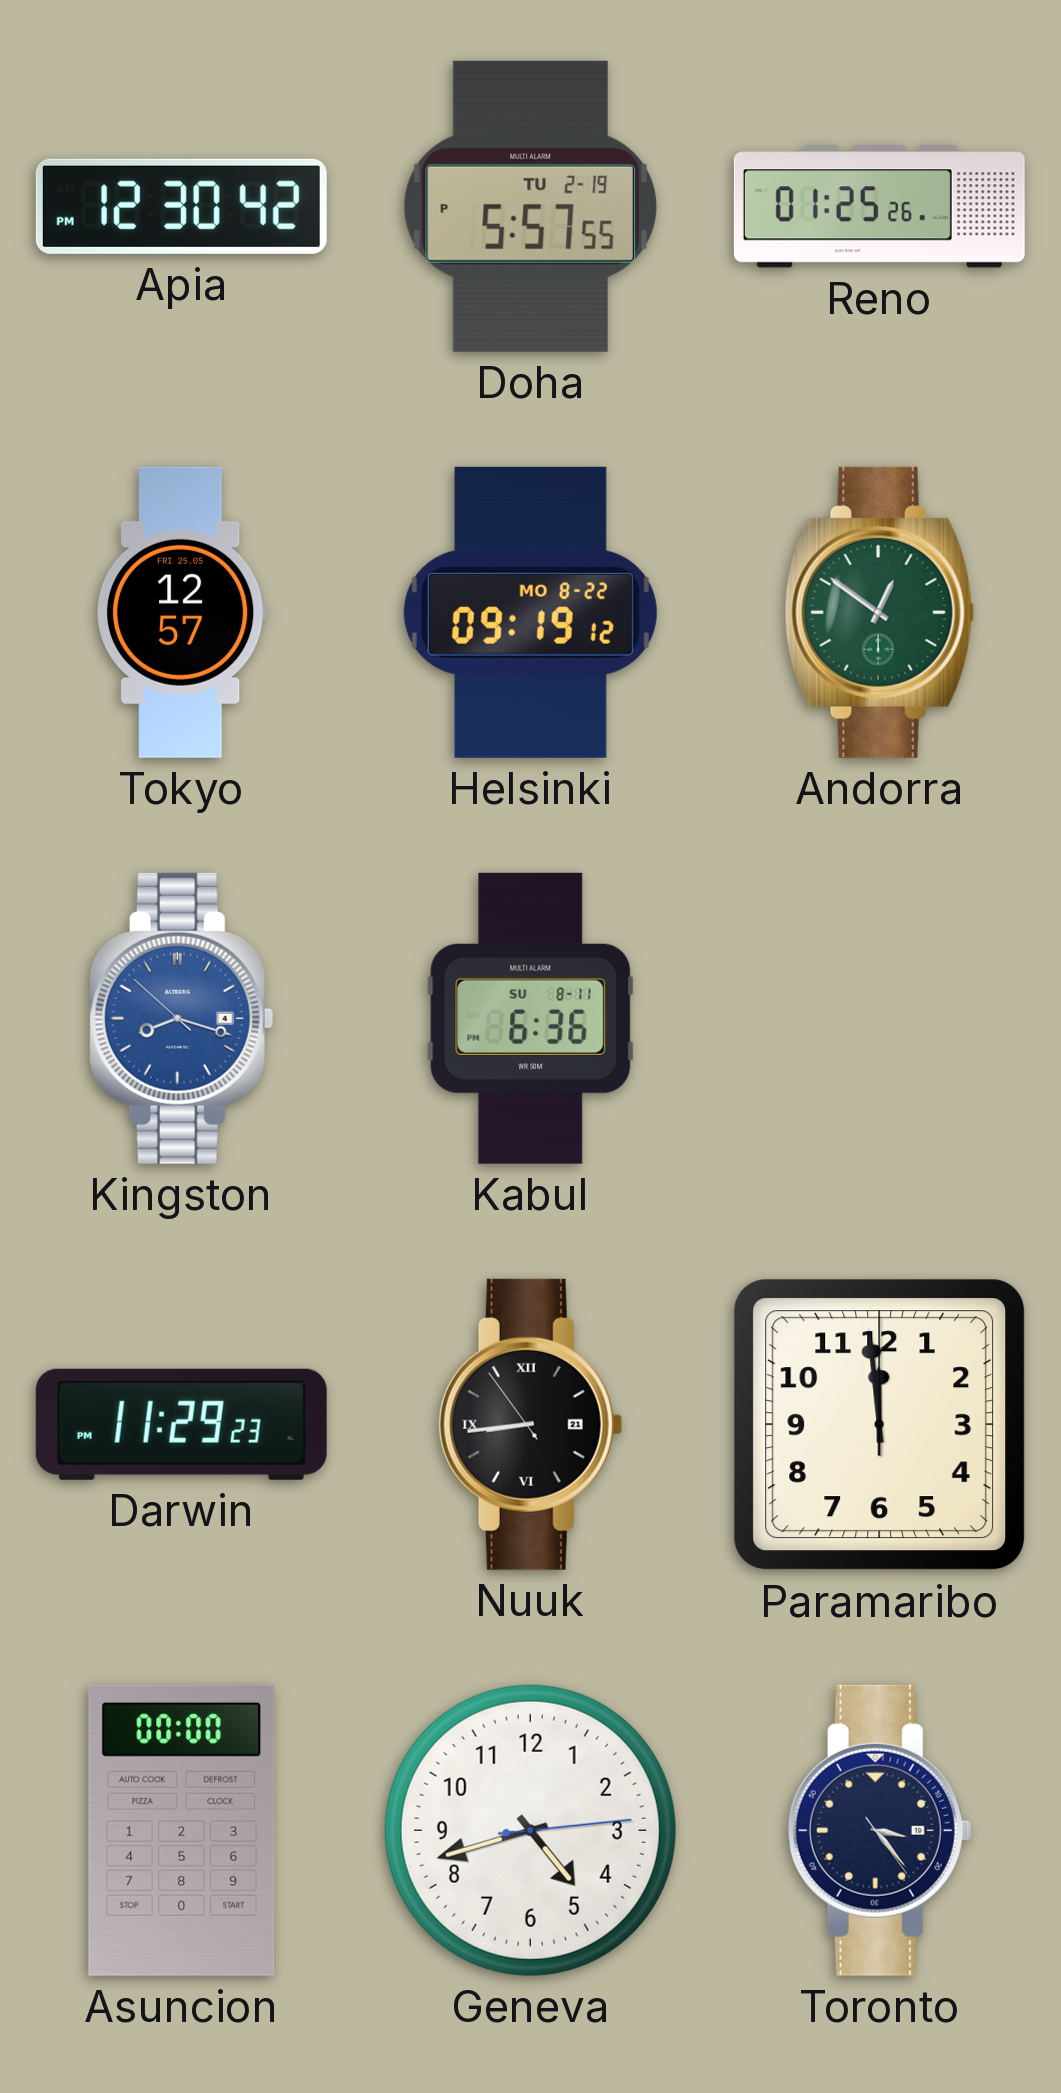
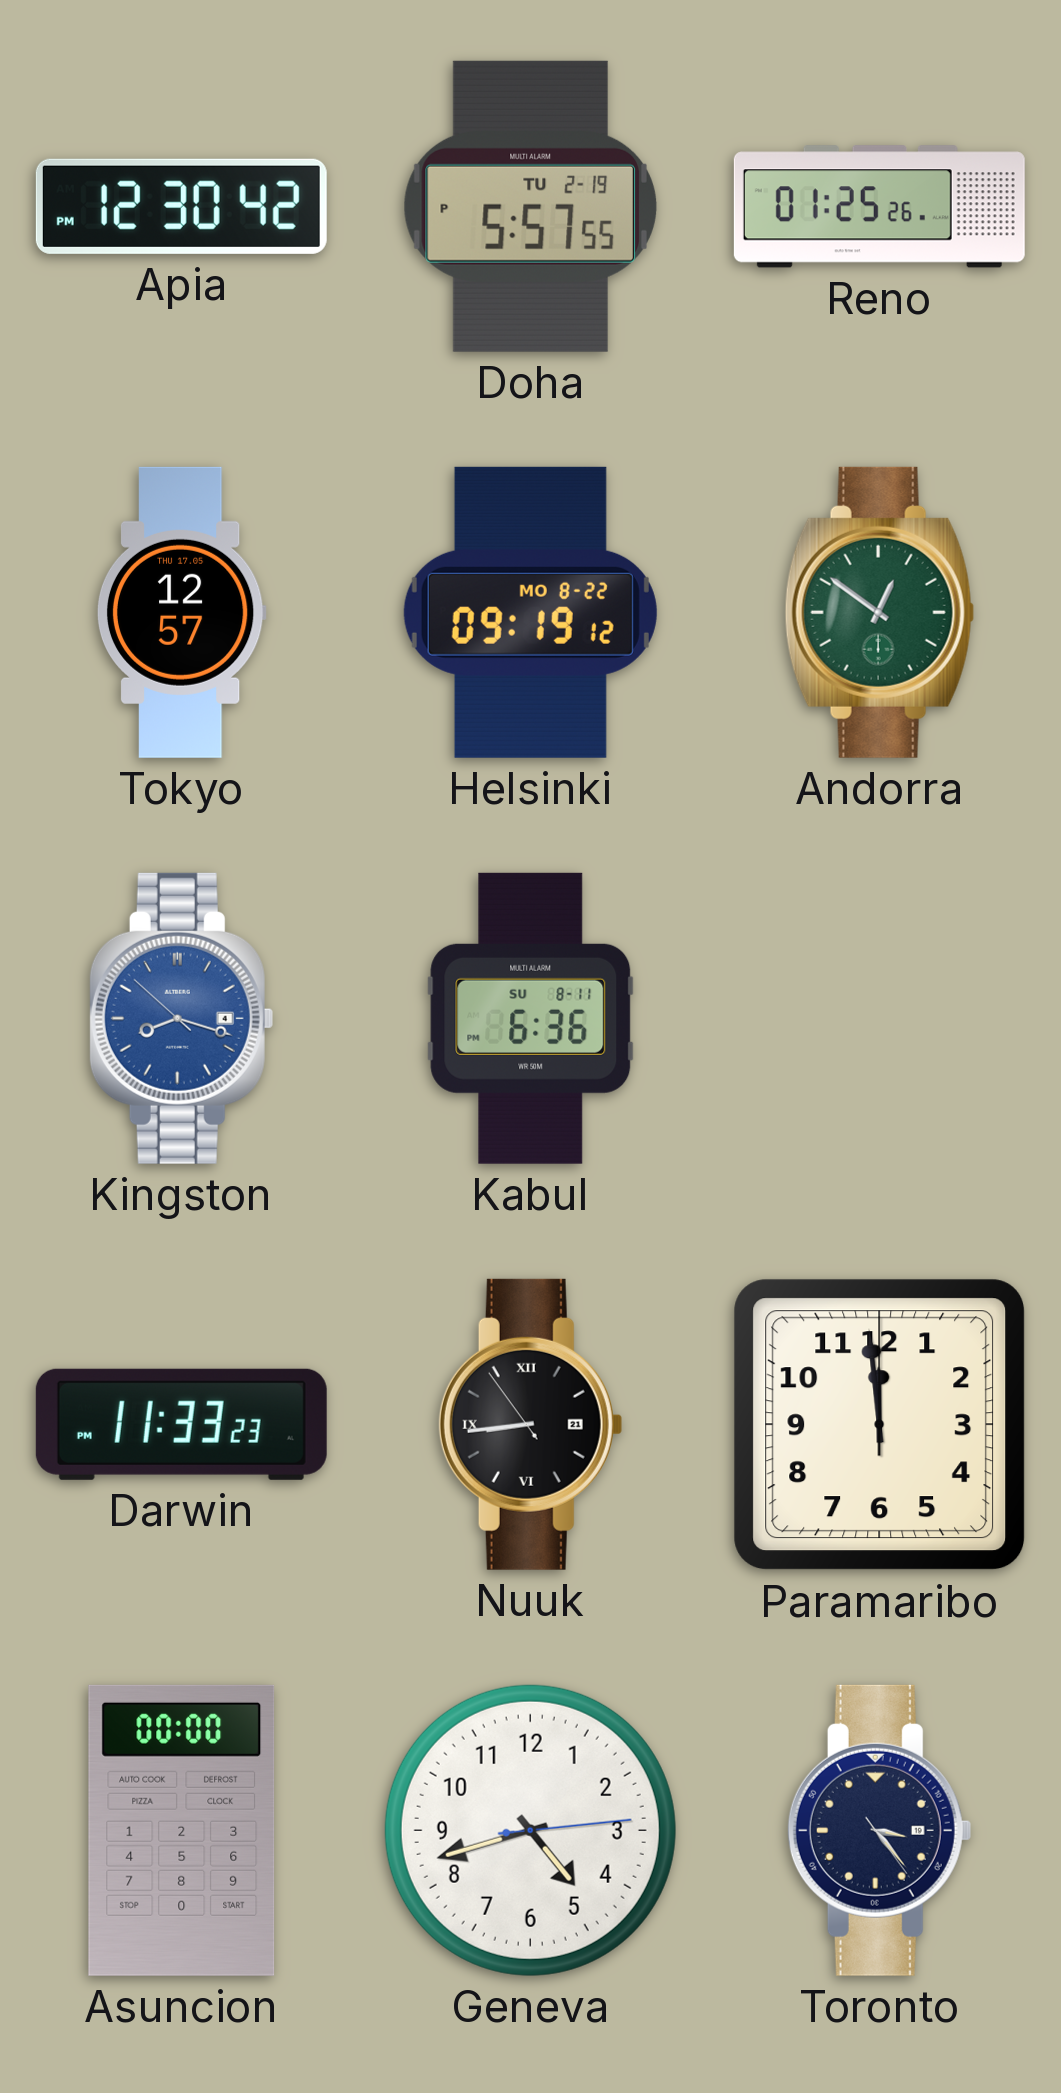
Tokyo date: FRI 25.05 -> THU 17.05 (181, 612)
Darwin: 11:29 -> 11:33 (181, 1424)
